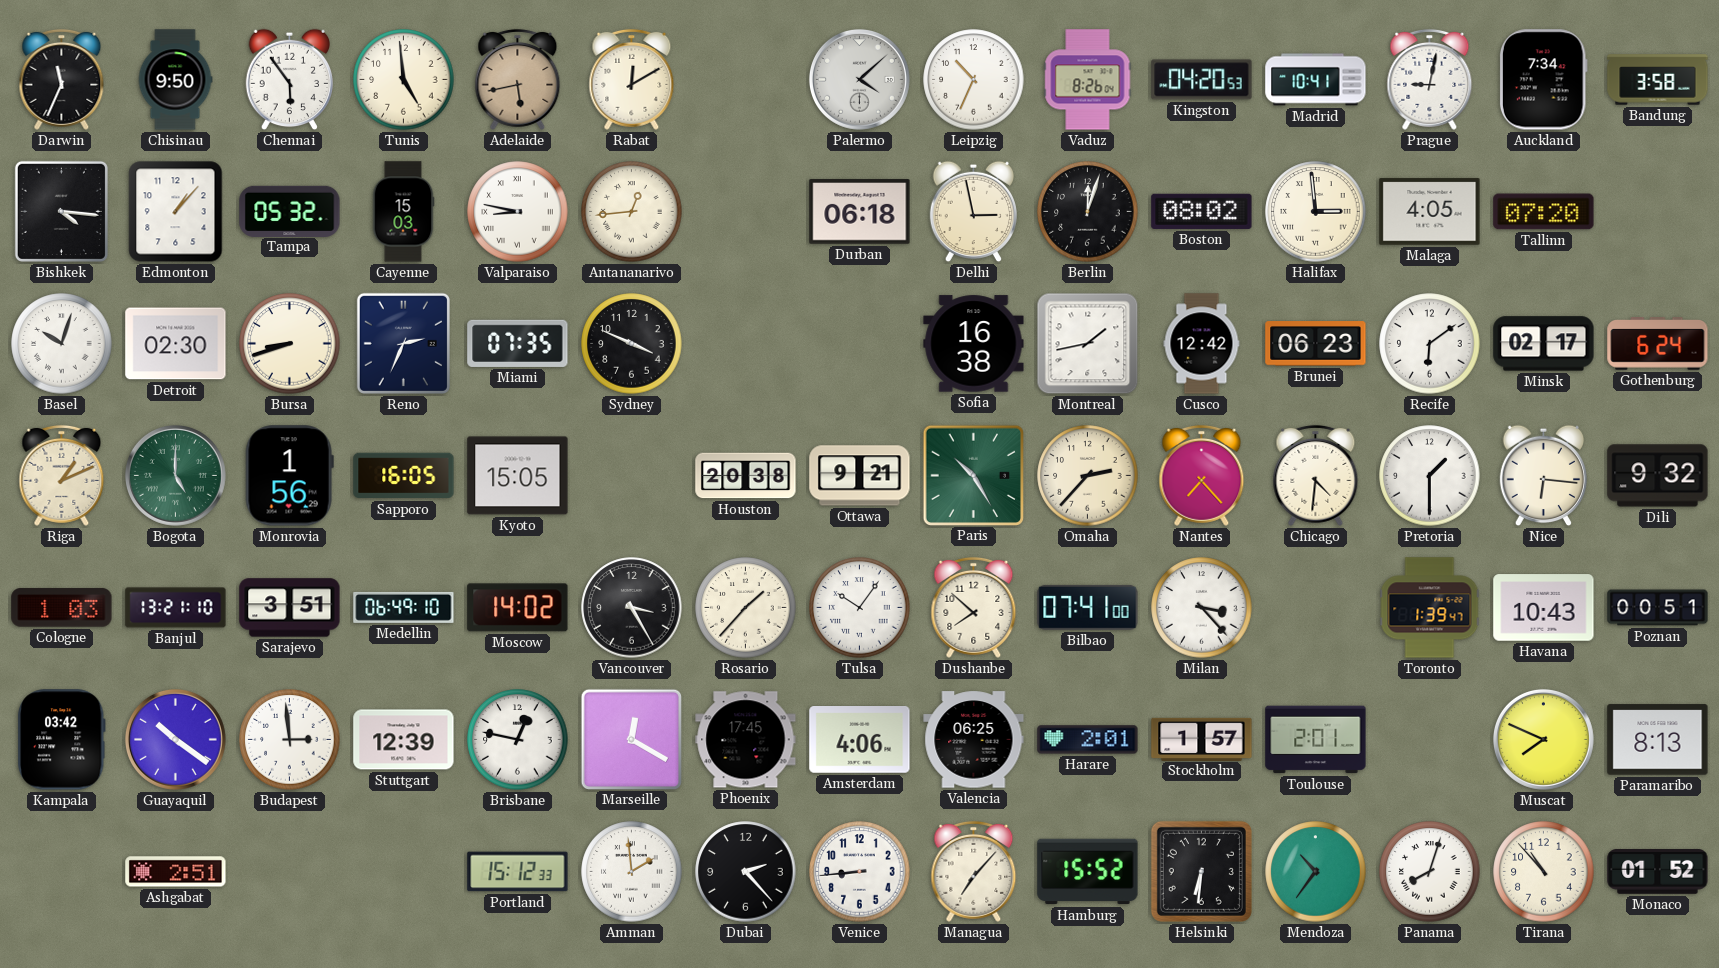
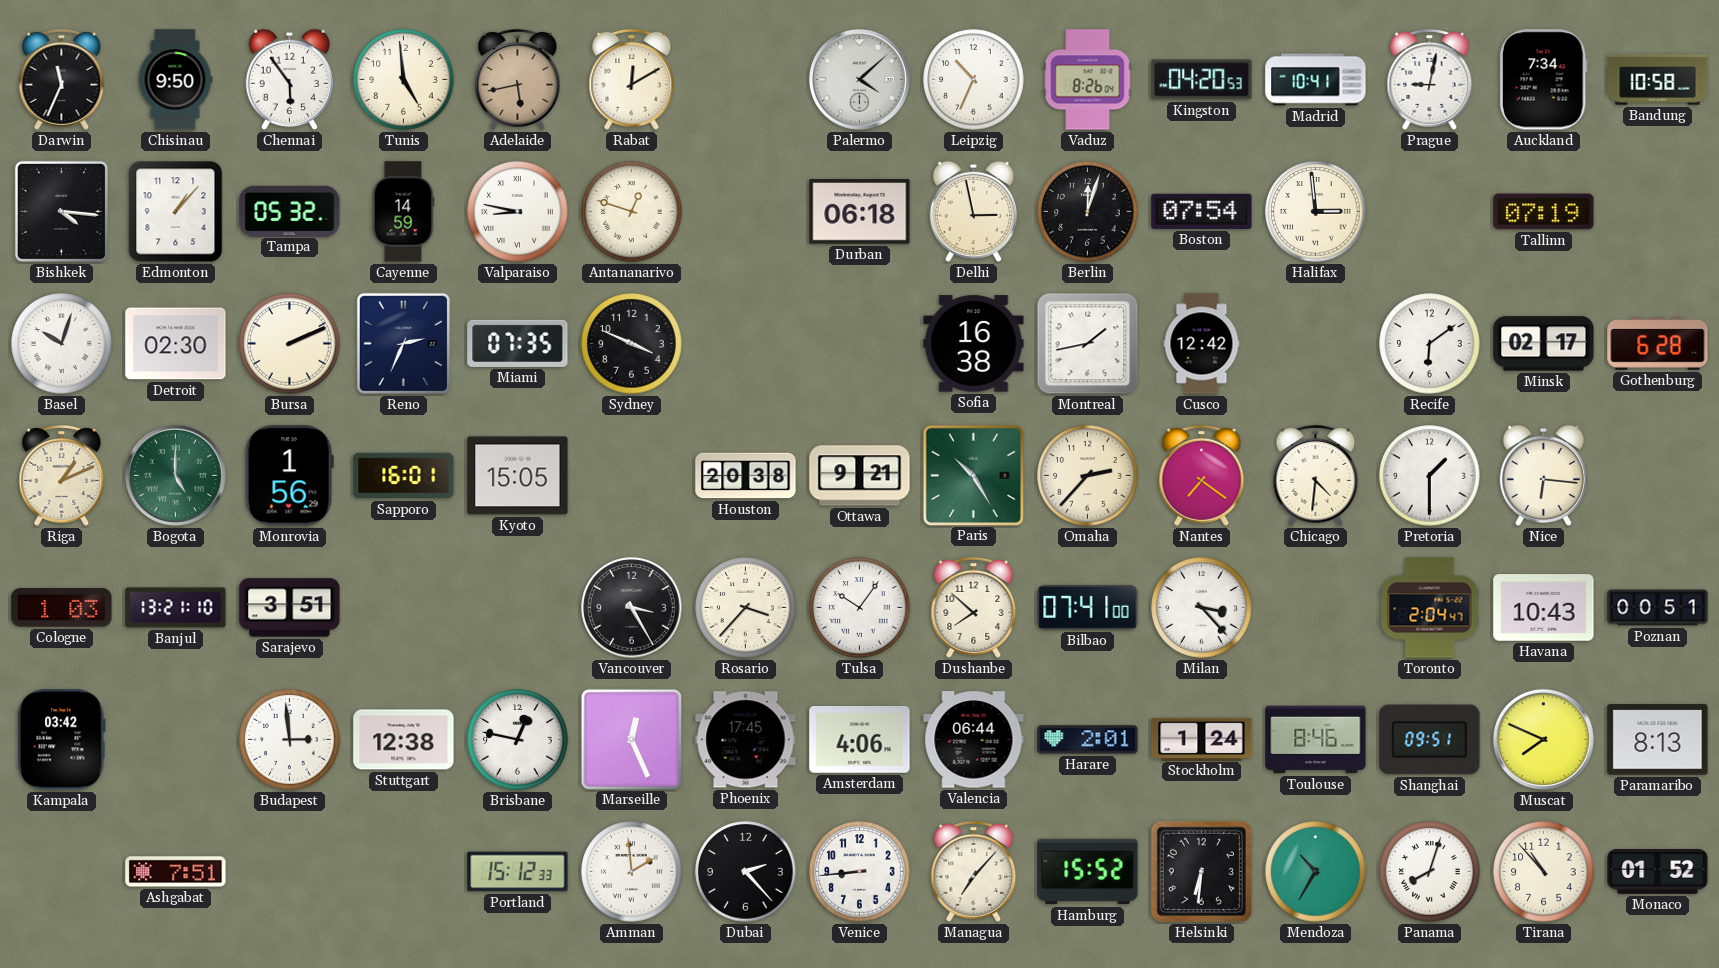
Bandung: 3:58 -> 10:58 (1658, 80)
Cayenne: 15:03 -> 14:59 (403, 212)
Antananarivo: 12:44 -> 12:48 (632, 212)
Boston: 08:02 -> 07:54 (1202, 211)
Malaga: 4:05 -> none (1430, 212)
Tallinn: 07:20 -> 07:19 (1544, 212)
Bursa: 8:42 -> 2:11 (290, 344)
Brunei: 06:23 -> none (1316, 344)
Gothenburg: 6:24 -> 6:28 (1658, 344)
Sapporo: 16:05 -> 16:01 (404, 476)
Nantes: 7:23 -> 7:21 (1202, 475)
Dili: 9:32 -> none (1658, 476)
Medellin: 06:49 -> none (404, 607)
Moscow: 14:02 -> none (518, 608)
Rosario: 1:37 -> 3:37 (746, 608)
Toronto: 1:39 -> 2:04 (1430, 608)
Guayaquil: 10:21 -> none (175, 739)
Stuttgart: 12:39 -> 12:38 (404, 740)
Marseille: 12:20 -> 12:26 (631, 739)
Valencia: 06:25 -> 06:44 (974, 740)
Stockholm: 1:57 -> 1:24 (1202, 739)
Toulouse: 2:01 -> 8:46 (1316, 740)
Shanghai: none -> 09:51 (1430, 740)
Ashgabat: 2:51 -> 7:51 (176, 872)
Mendoza: 10:36 -> 10:35 (1316, 872)
